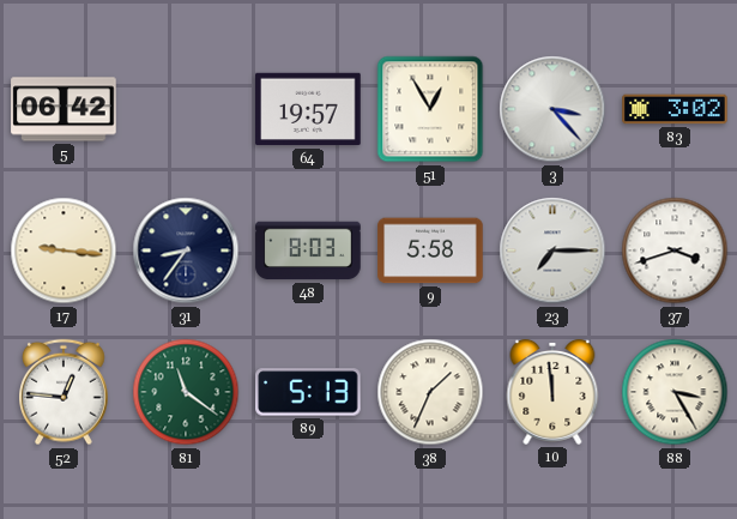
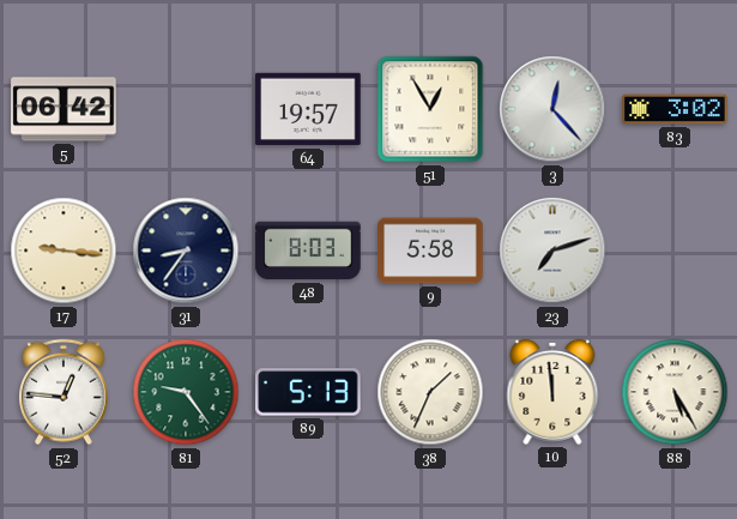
3: 3:23 -> 12:23 (552, 109)
23: 7:15 -> 7:12 (552, 251)
37: 3:42 -> none (675, 251)
81: 11:21 -> 9:24 (186, 392)
88: 3:25 -> 5:25 (675, 392)
